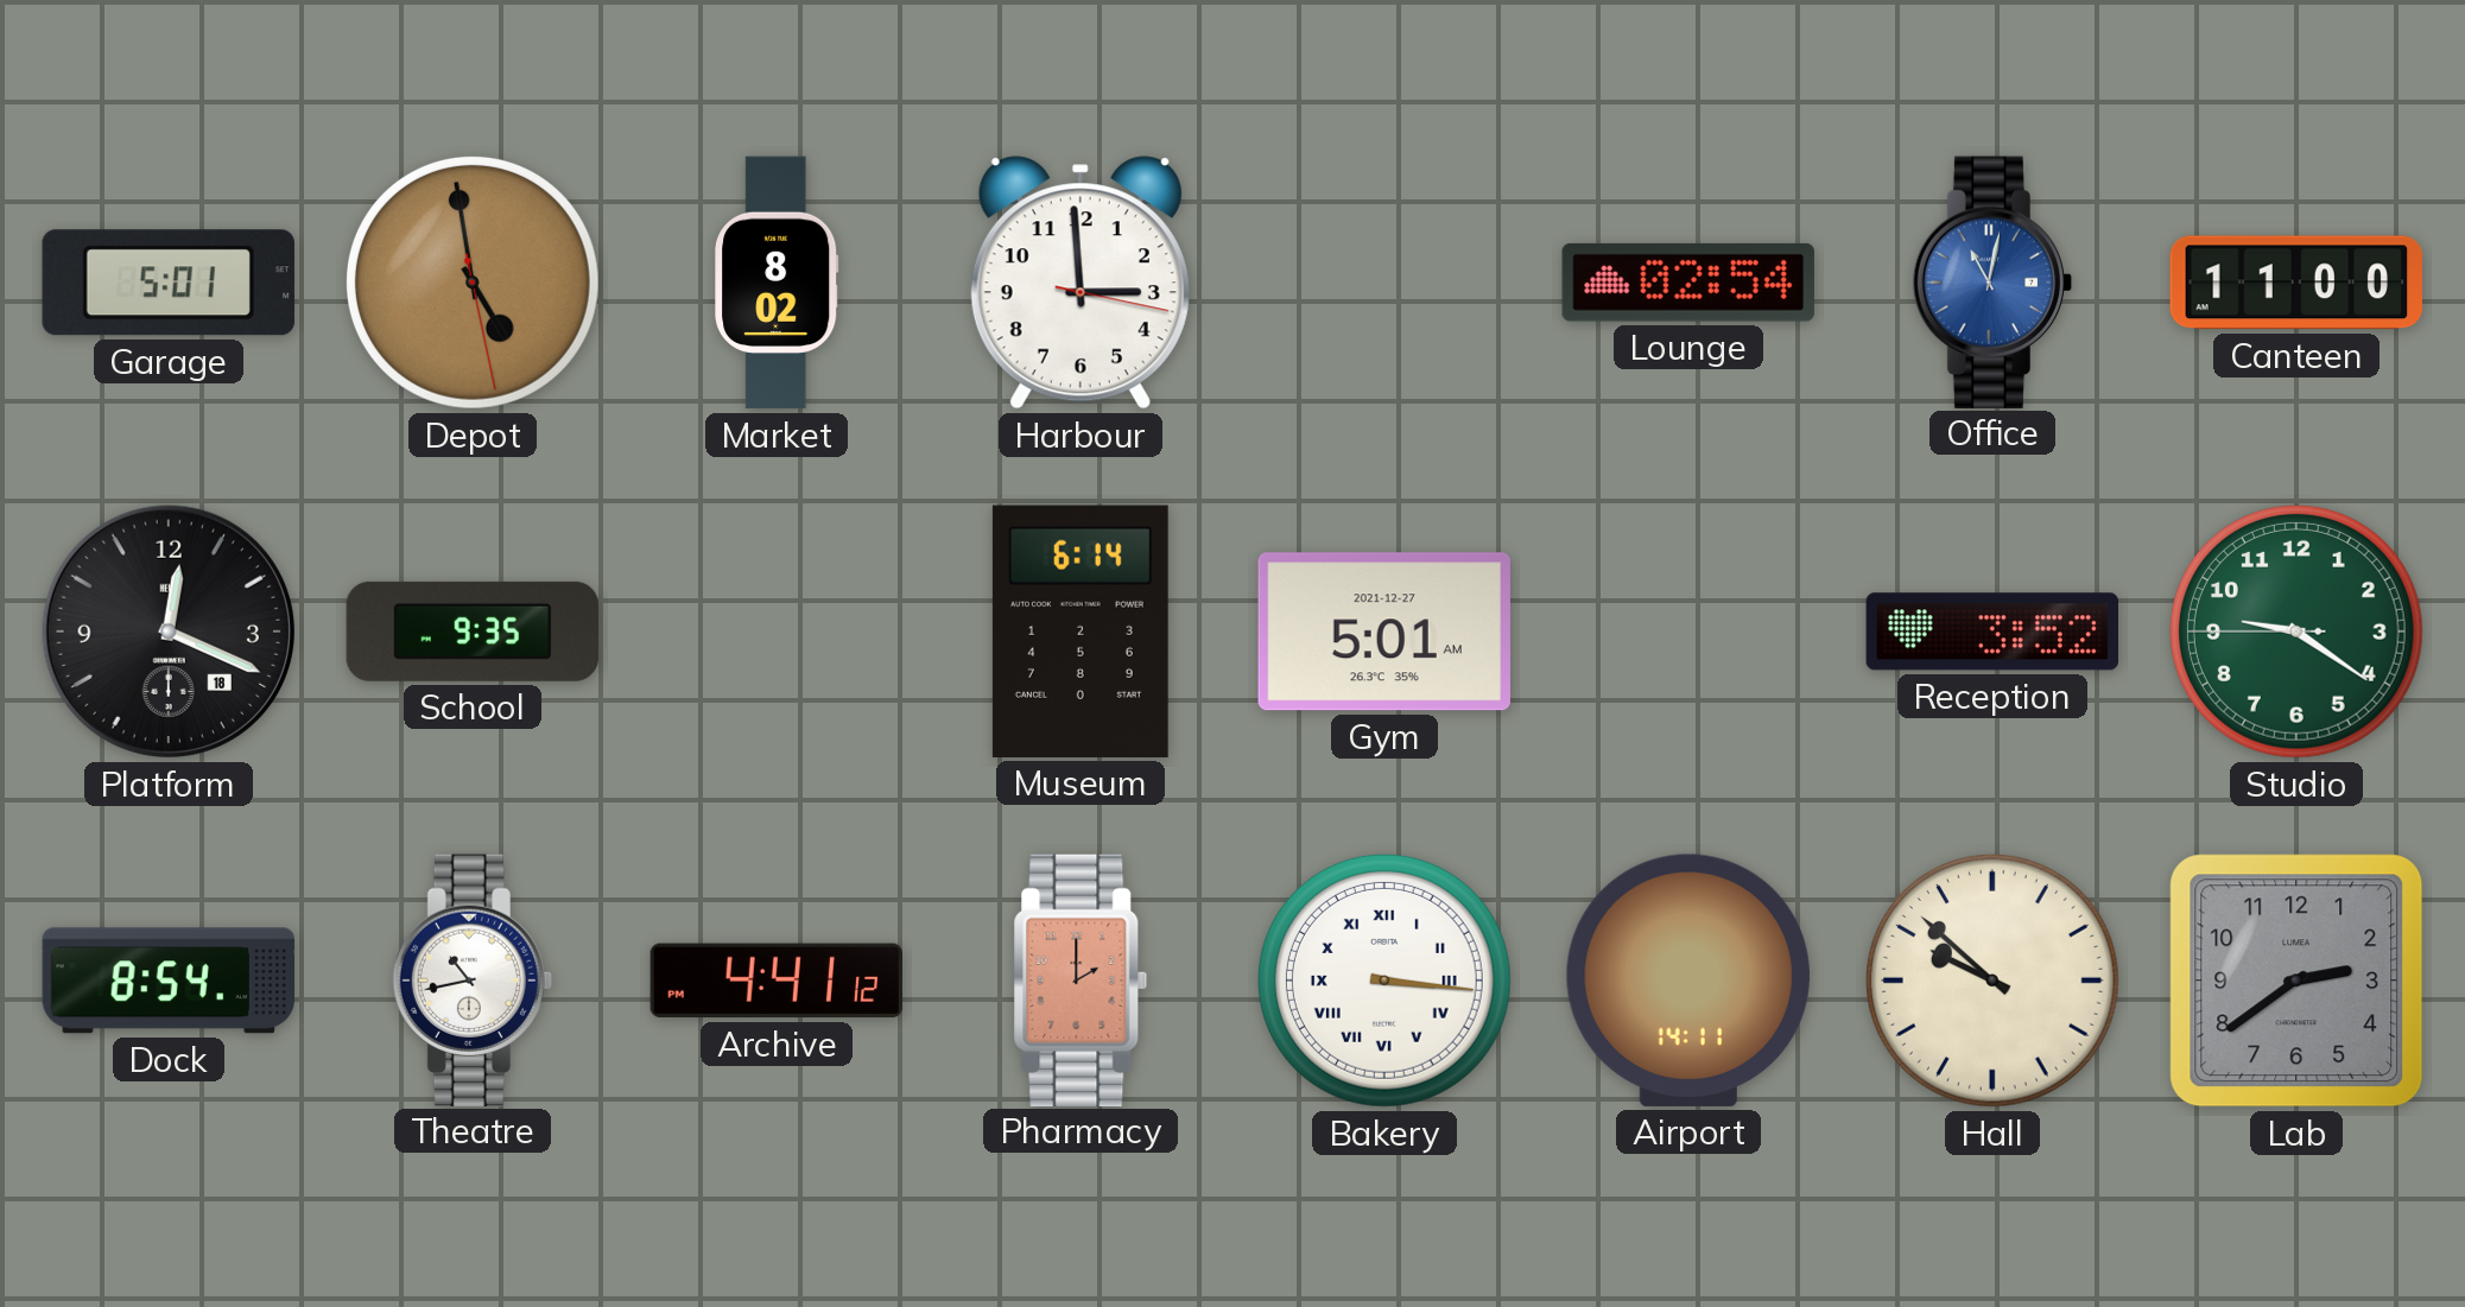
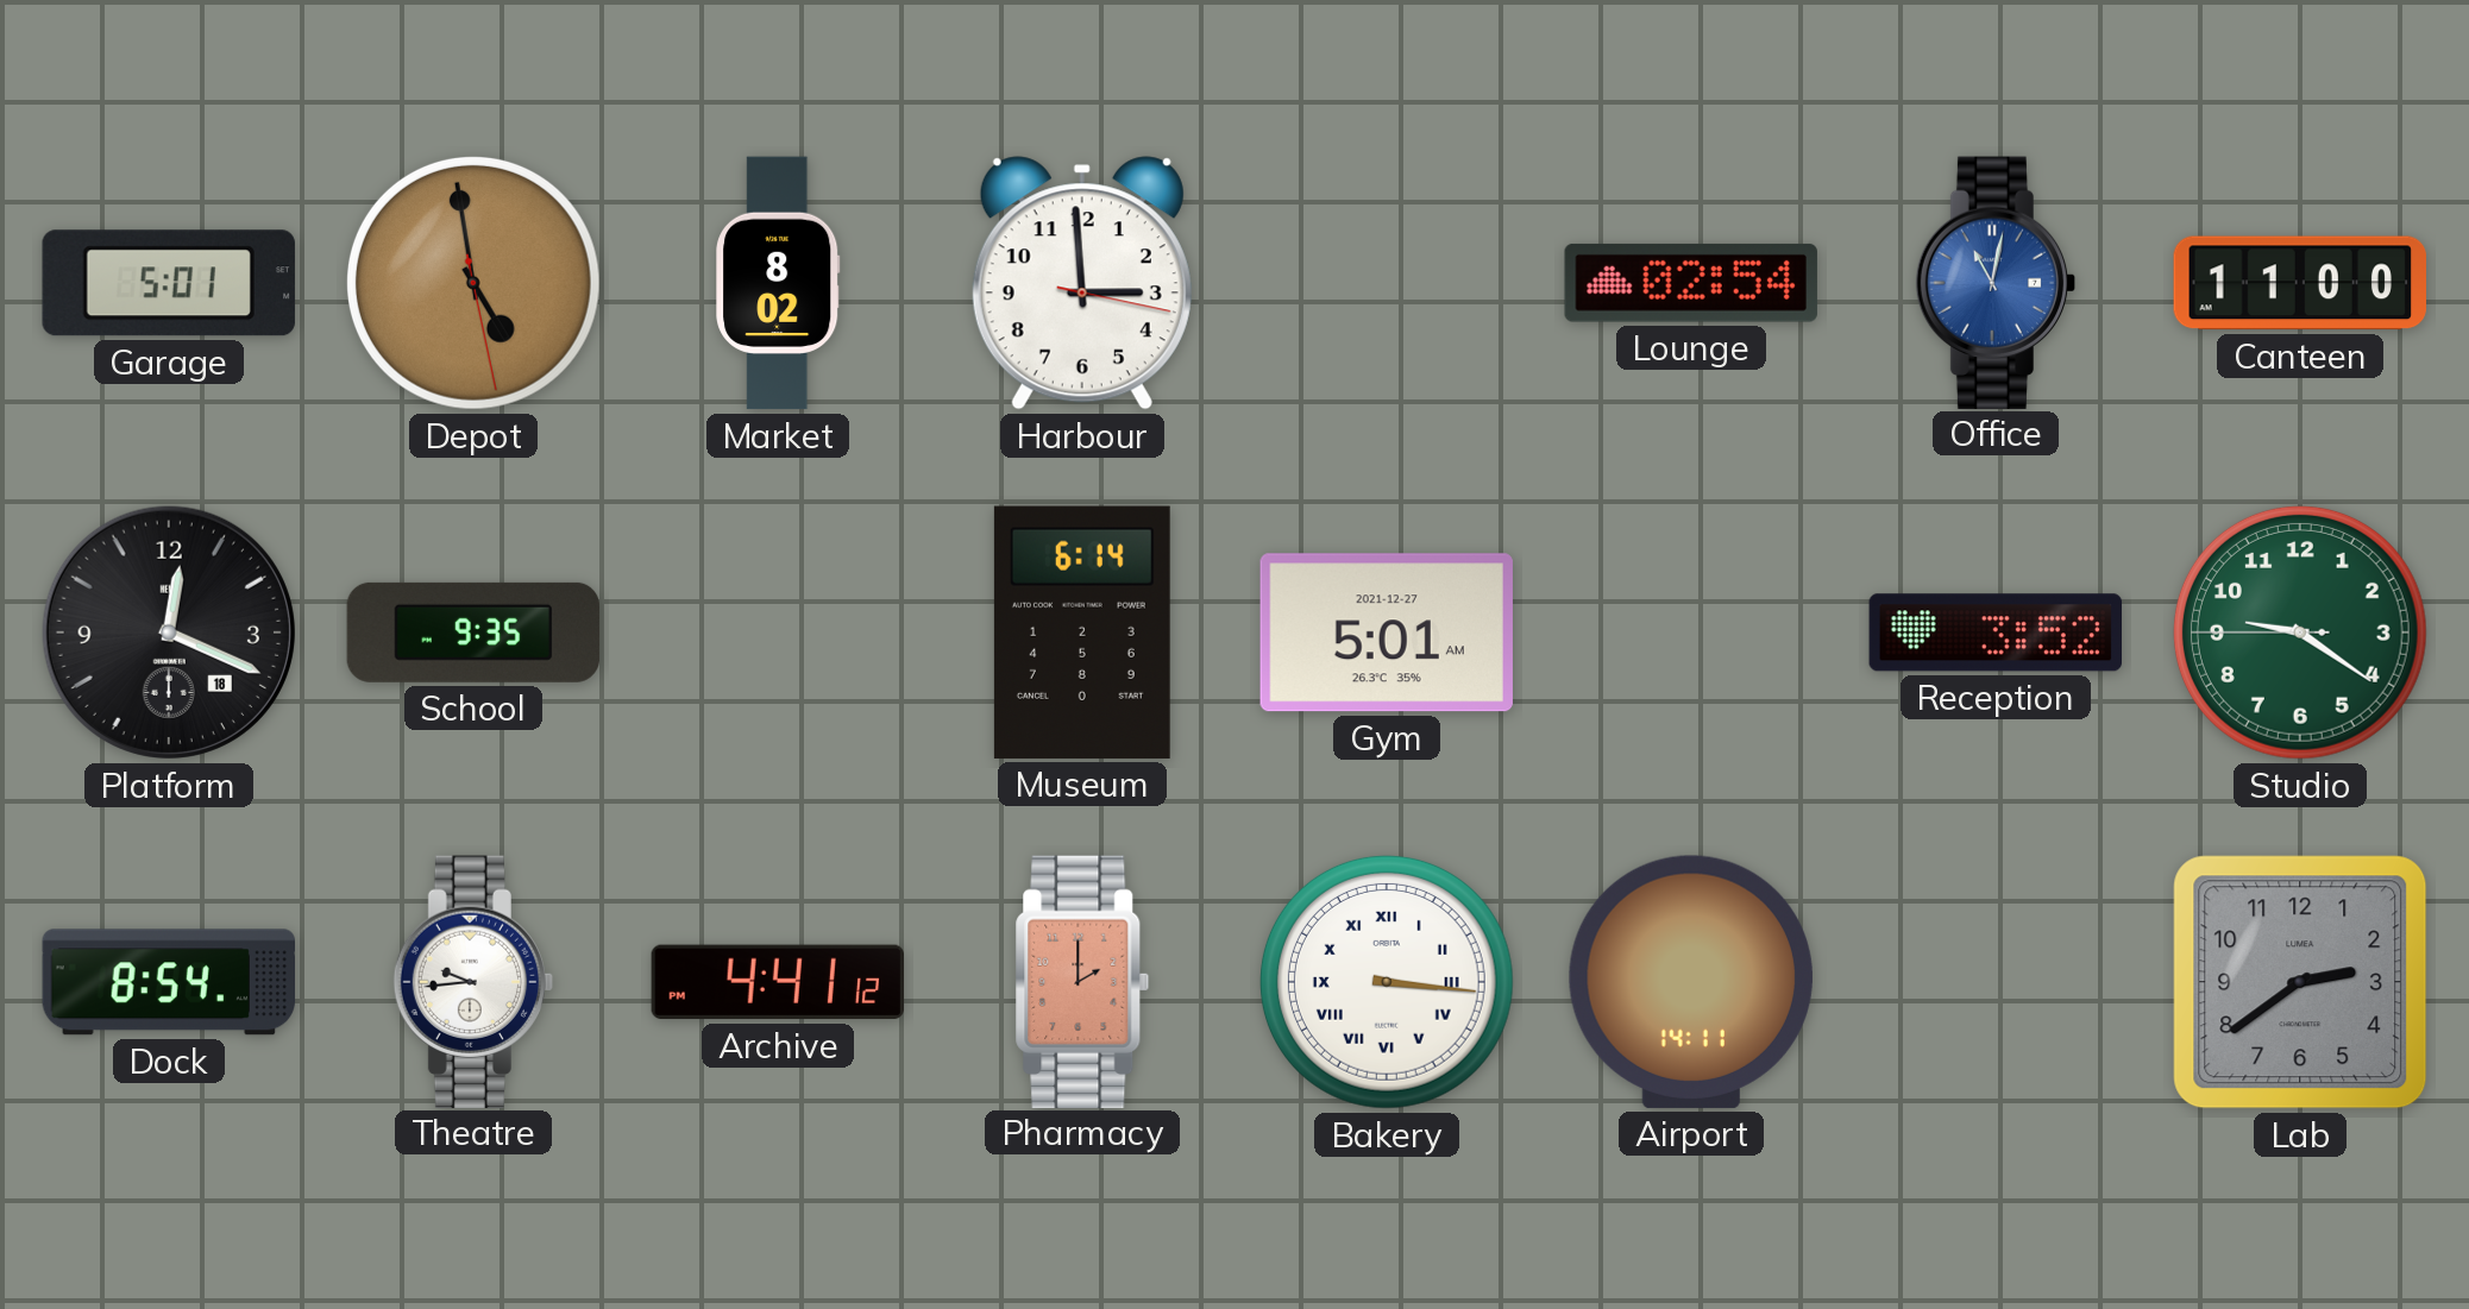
Theatre: 10:43 -> 9:44 (473, 981)
Hall: 9:52 -> none (1992, 981)
